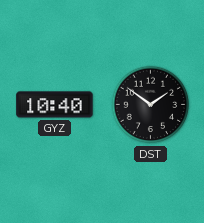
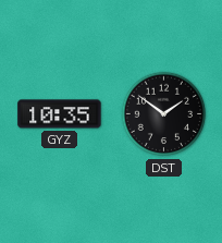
GYZ: 10:40 -> 10:35 (60, 114)
